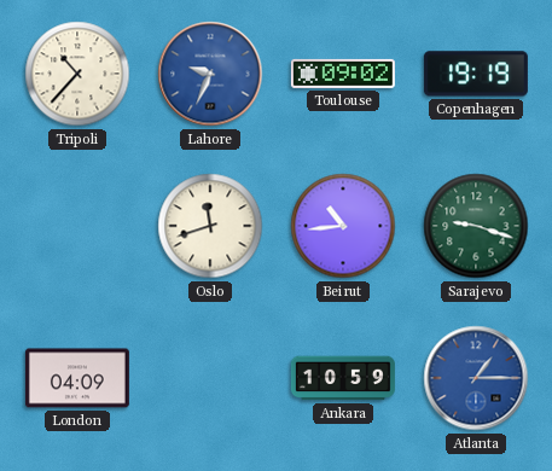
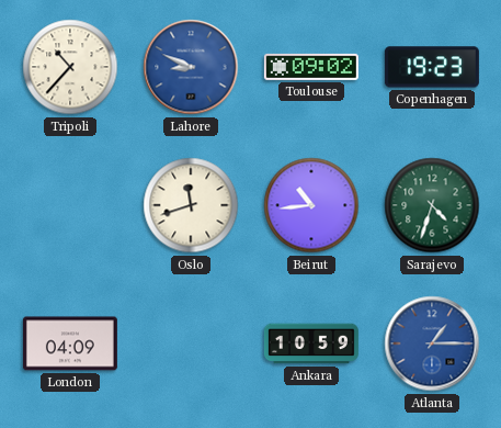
Lahore: 9:34 -> 8:49 (191, 67)
Copenhagen: 19:19 -> 19:23 (432, 67)
Sarajevo: 9:18 -> 4:33 (432, 205)
